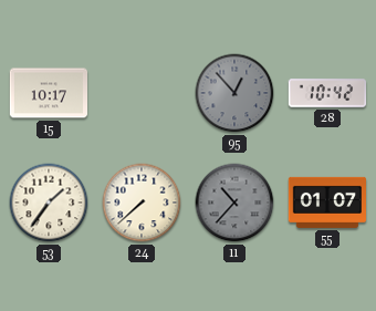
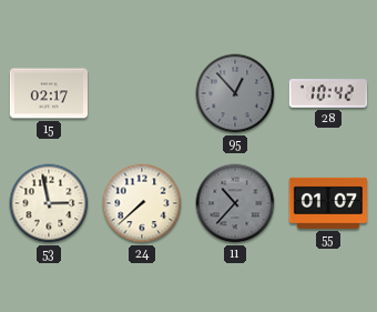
15: 10:17 -> 02:17 (48, 93)
53: 1:36 -> 2:58 (49, 203)
